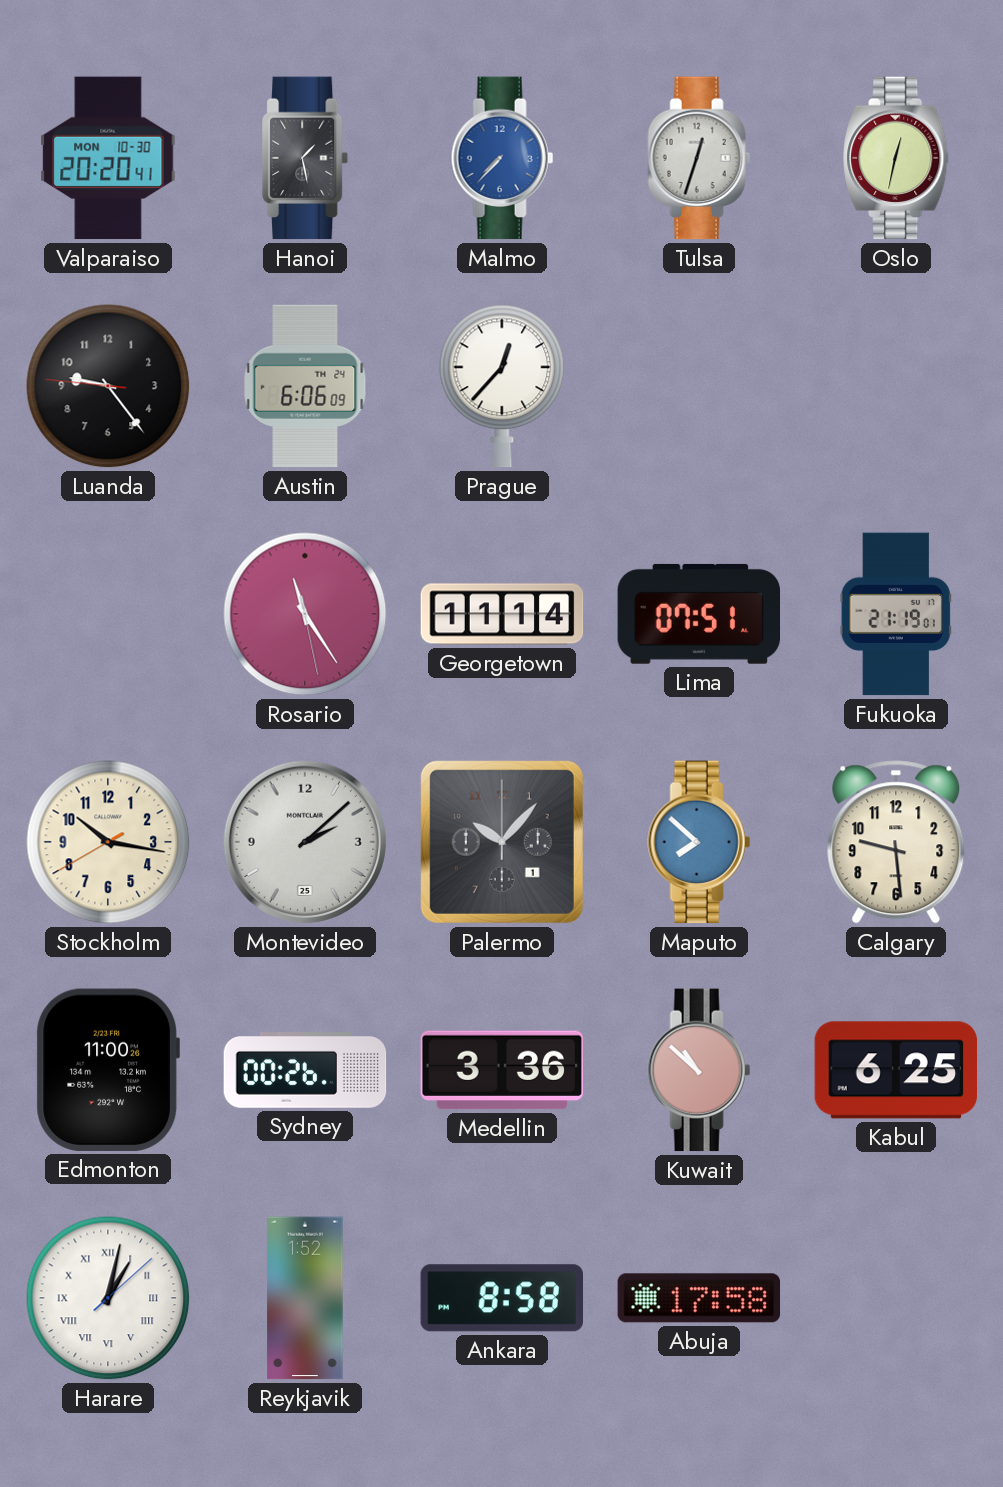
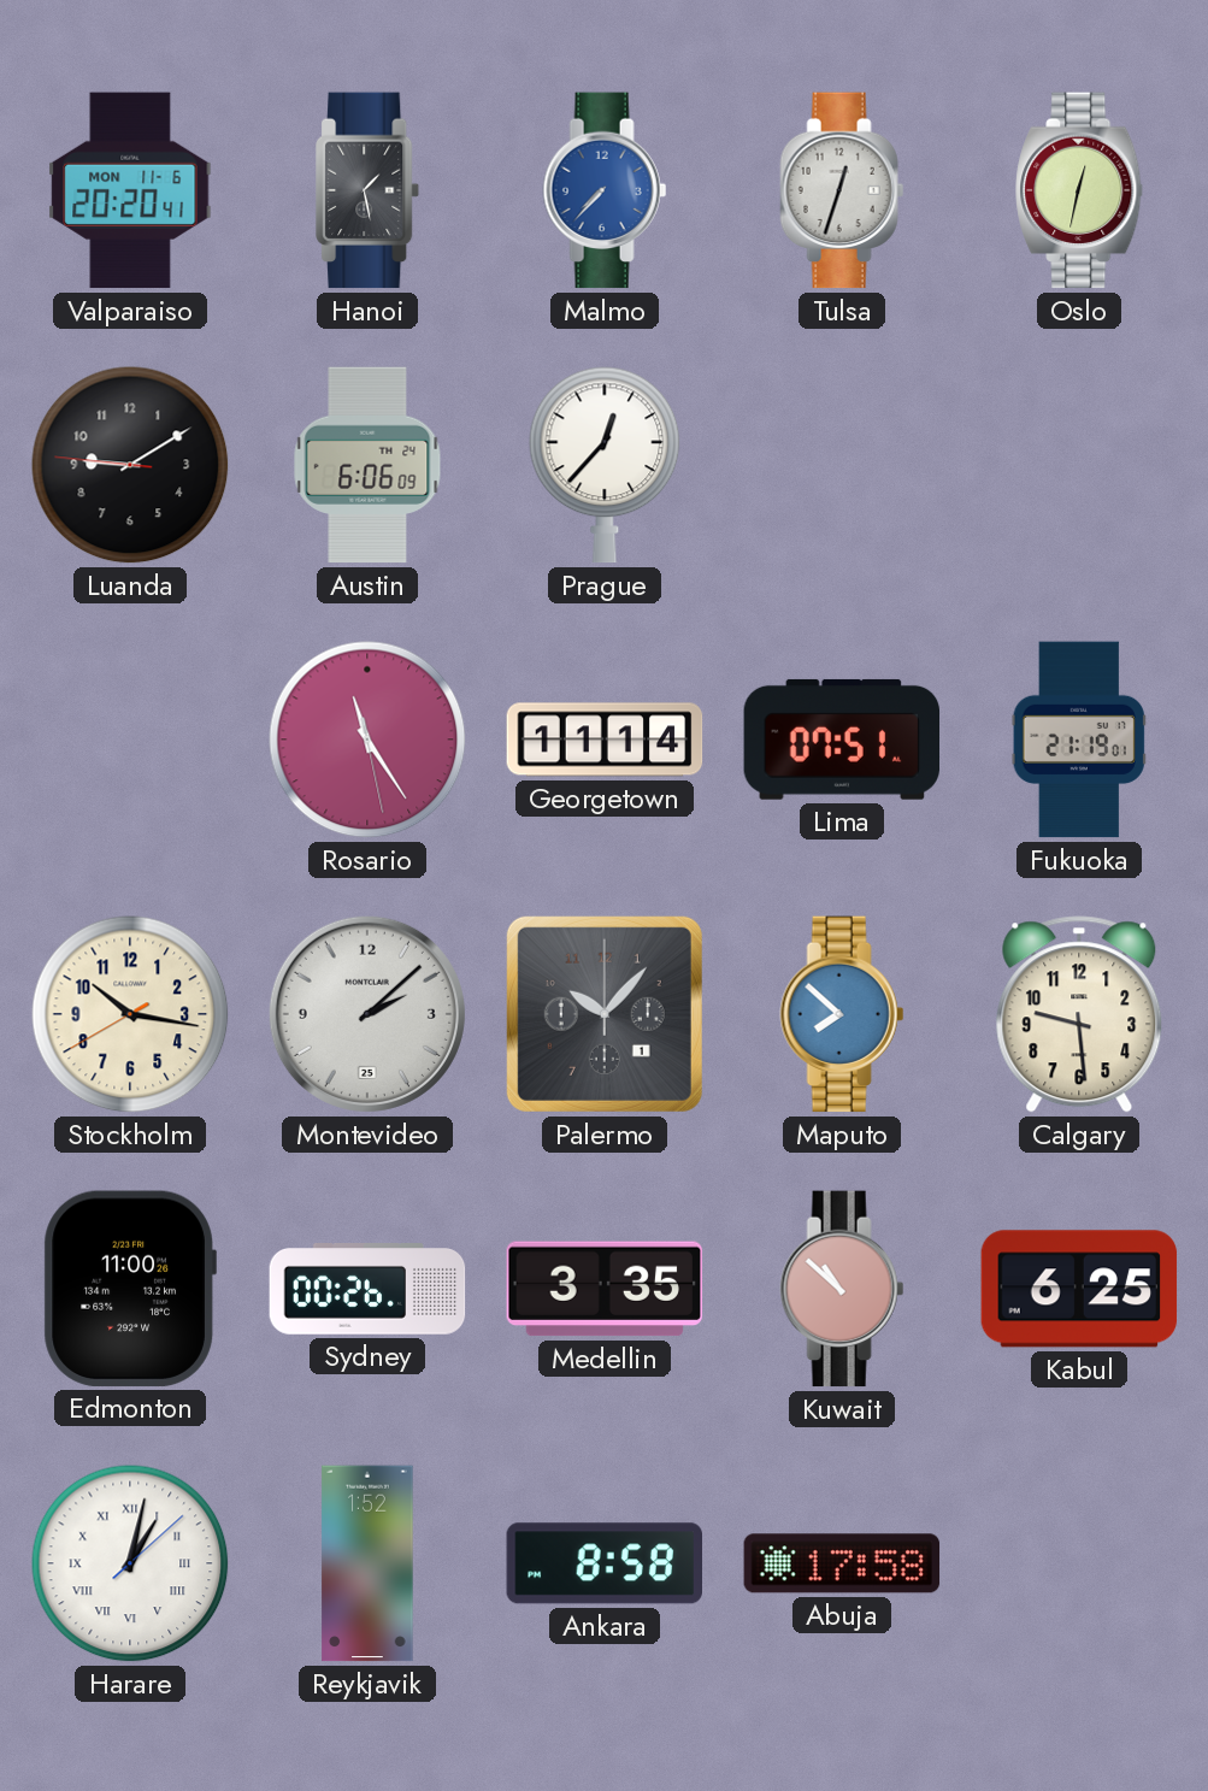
Valparaiso date: MON 10-30 -> MON 11-6 (130, 190)
Luanda: 9:23 -> 9:09 (130, 465)
Medellin: 3:36 -> 3:35 (605, 1289)
